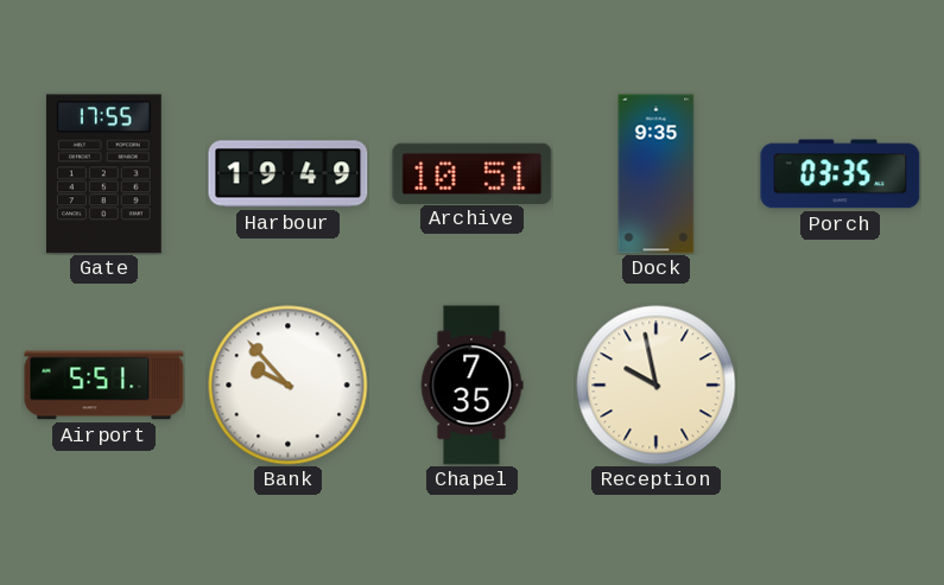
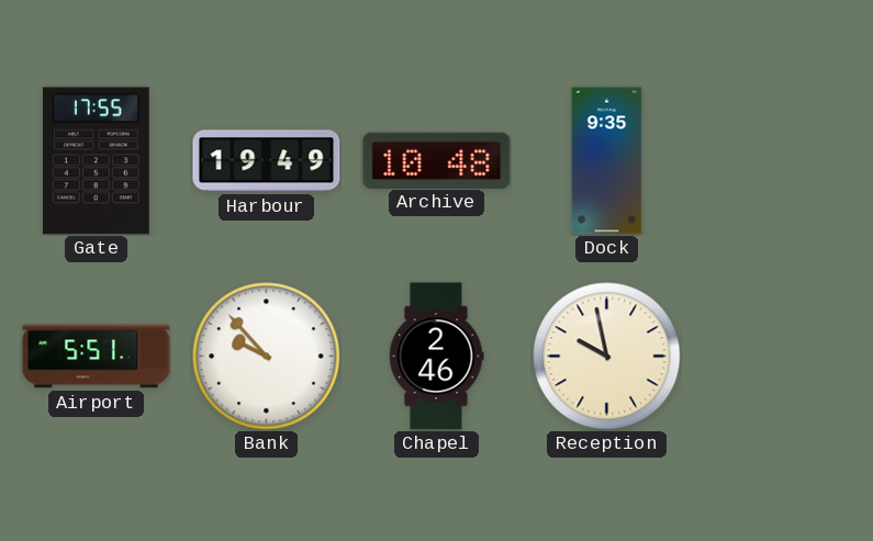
Archive: 10:51 -> 10:48 (437, 160)
Porch: 03:35 -> none (841, 174)
Chapel: 7:35 -> 2:46 (436, 357)
